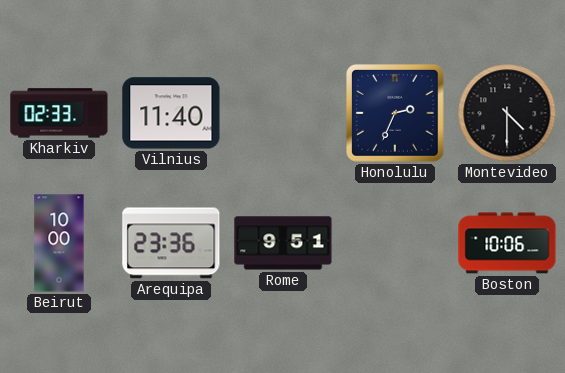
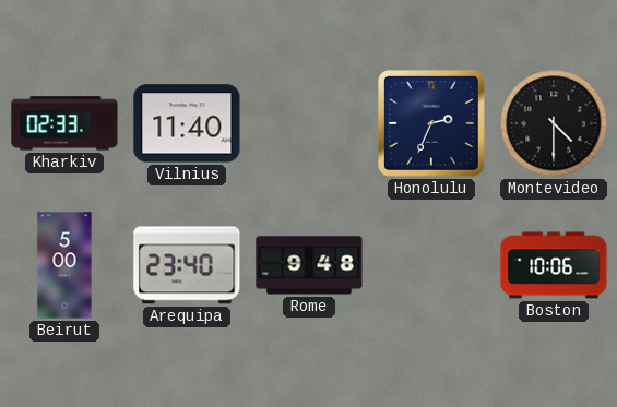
Beirut: 10:00 -> 5:00 (64, 265)
Arequipa: 23:36 -> 23:40 (187, 265)
Rome: 9:51 -> 9:48 (309, 265)
